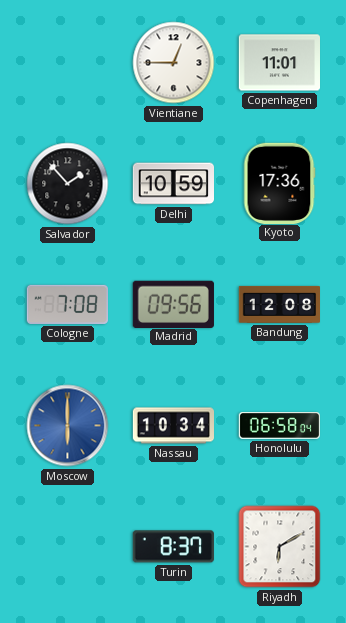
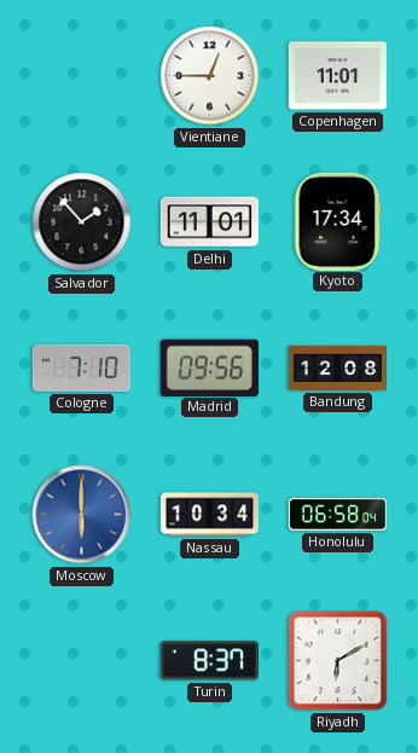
Delhi: 10:59 -> 11:01 (209, 222)
Kyoto: 17:36 -> 17:34 (337, 221)
Cologne: 7:08 -> 7:10 (81, 367)
